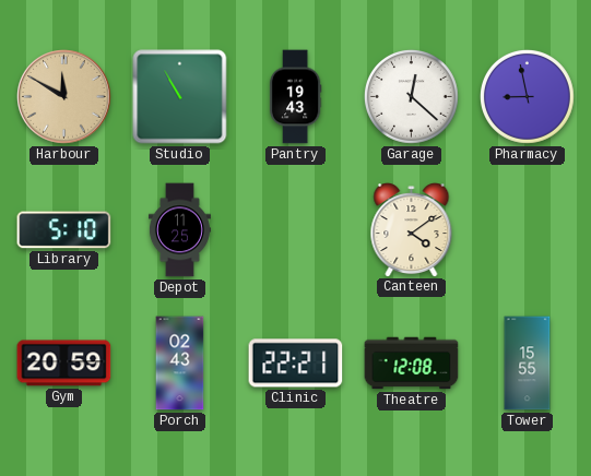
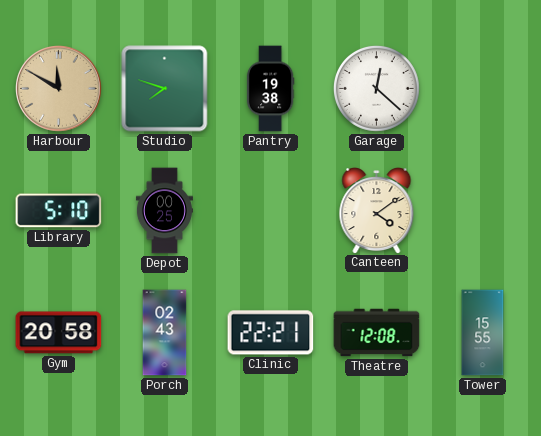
Studio: 10:55 -> 7:48 (165, 89)
Pantry: 19:43 -> 19:38 (270, 89)
Pharmacy: 8:58 -> none (527, 96)
Depot: 11:25 -> 00:25 (164, 211)
Gym: 20:59 -> 20:58 (59, 333)
